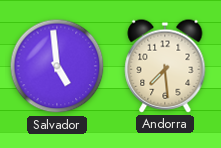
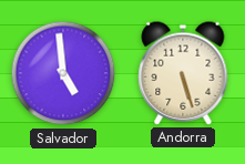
Andorra: 7:29 -> 5:27 (183, 73)
